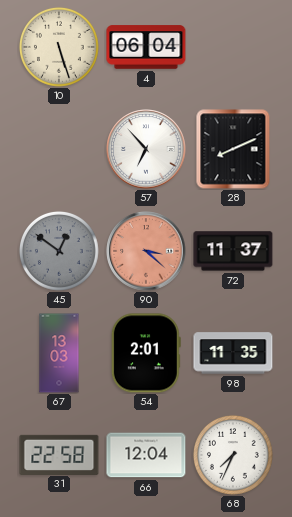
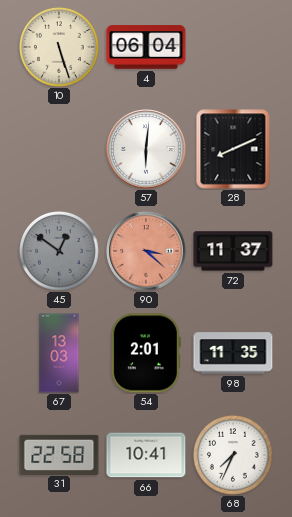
57: 6:53 -> 6:01 (146, 149)
66: 12:04 -> 10:41 (146, 455)
